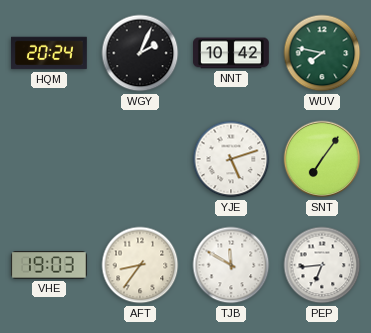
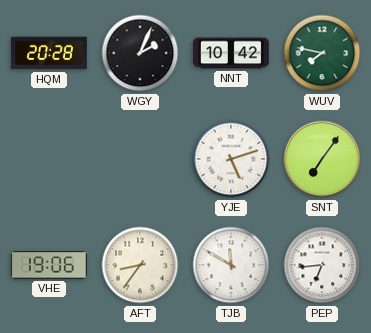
HQM: 20:24 -> 20:28 (50, 53)
VHE: 19:03 -> 19:06 (49, 265)
